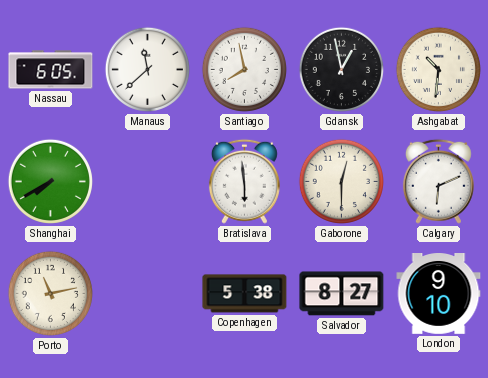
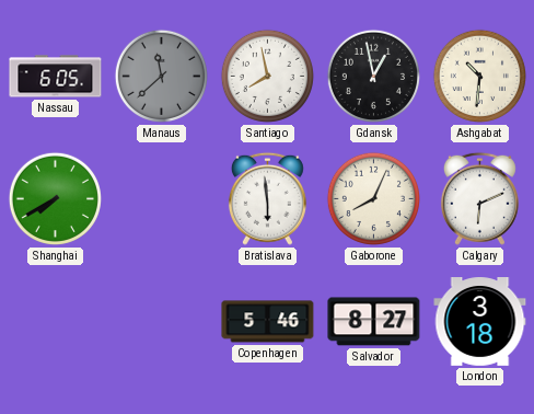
Manaus dial: white -> grey (161, 76)
Gaborone: 12:30 -> 8:04 (373, 198)
Porto: 11:13 -> none (50, 293)
Copenhagen: 5:38 -> 5:46 (268, 322)
London: 9:10 -> 3:18 (480, 322)
